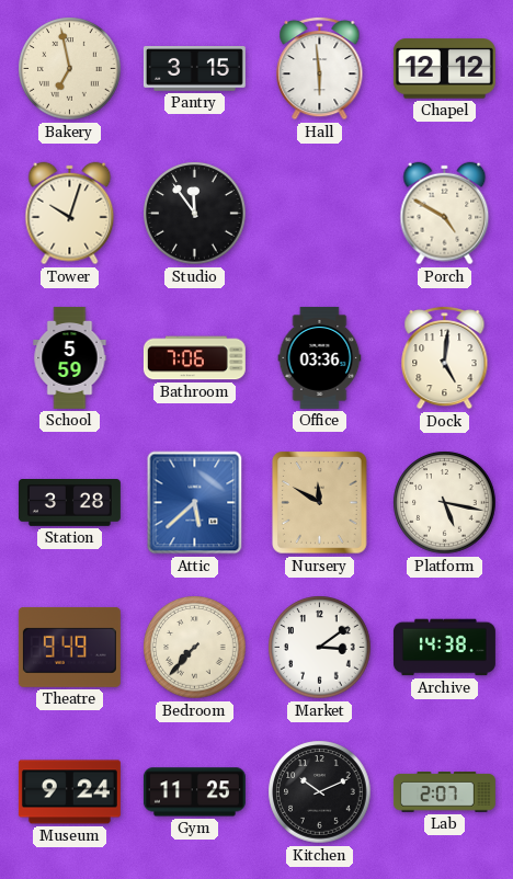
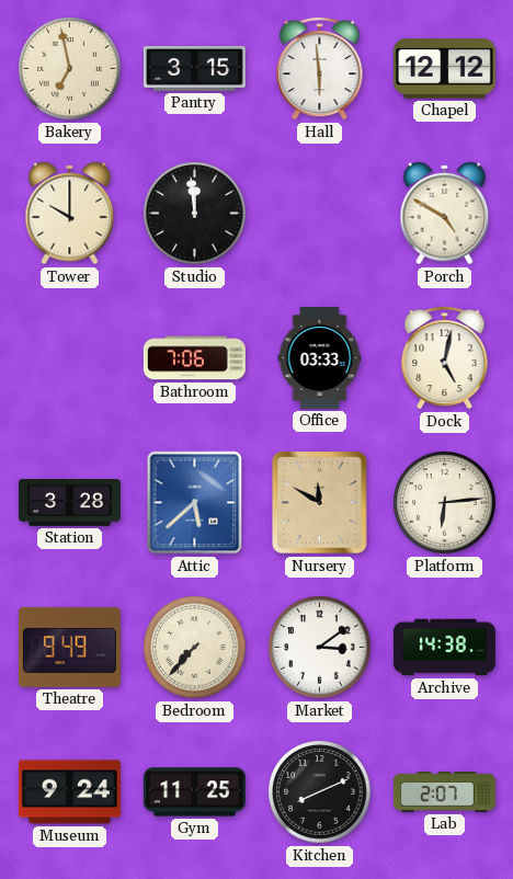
Tower: 10:03 -> 10:00 (70, 214)
Studio: 11:54 -> 11:59 (195, 214)
School: 5:59 -> none (70, 357)
Office: 03:36 -> 03:33 (320, 357)
Dock: 5:01 -> 5:02 (445, 357)
Platform: 5:17 -> 6:14 (445, 503)
Kitchen: 10:11 -> 8:11 (320, 792)
